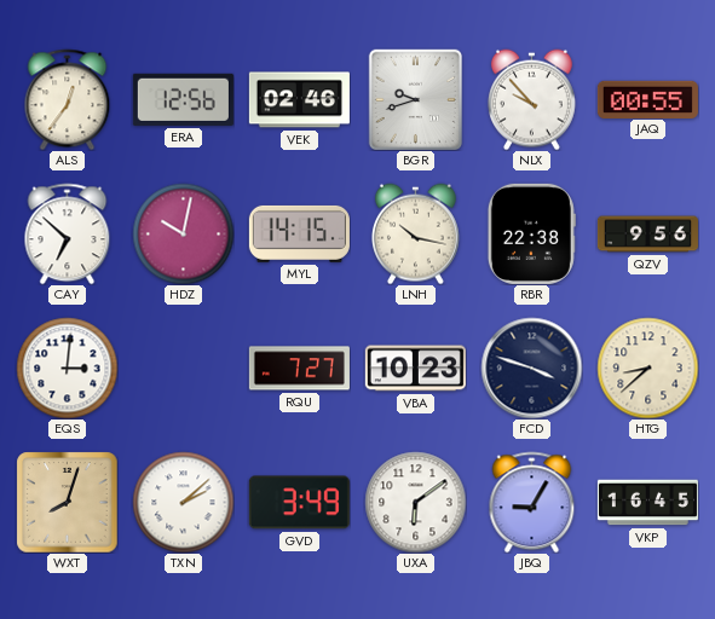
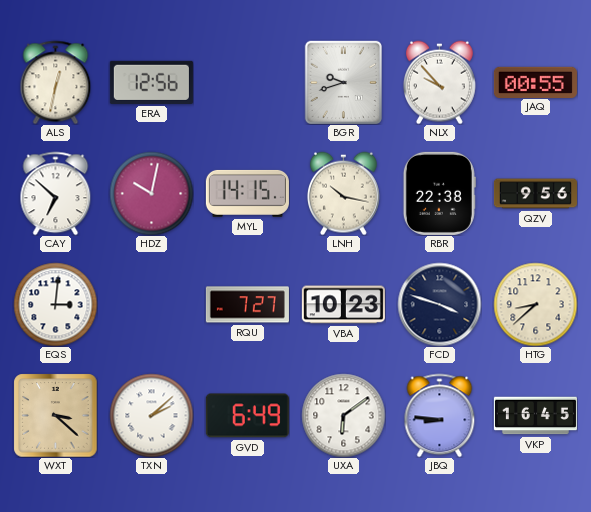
ALS: 12:36 -> 12:32 (56, 82)
VEK: 02:46 -> none (299, 100)
WXT: 8:03 -> 3:22 (55, 415)
GVD: 3:49 -> 6:49 (247, 416)
JBQ: 9:05 -> 8:46 (440, 415)
